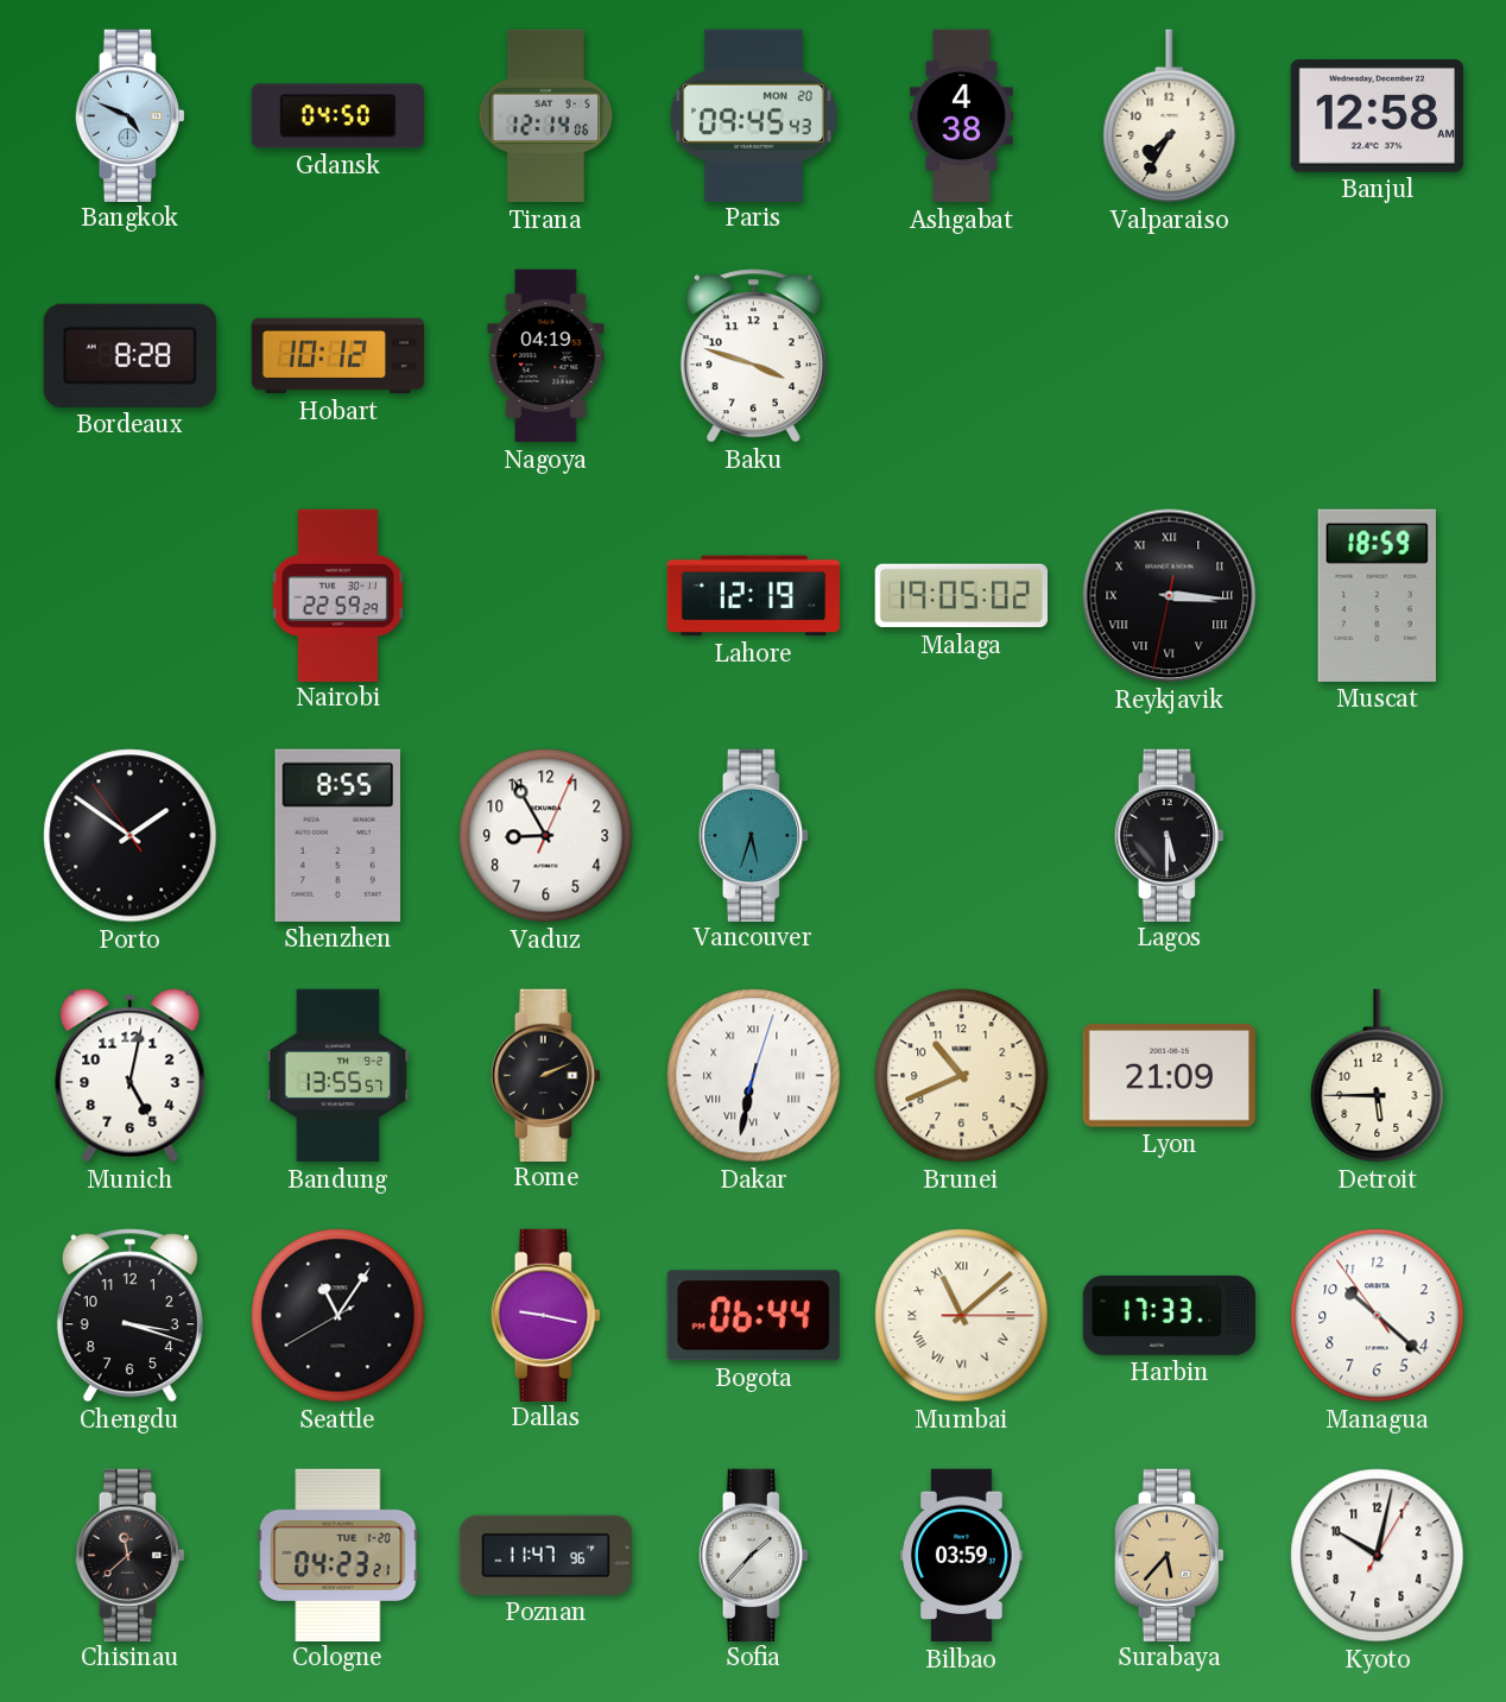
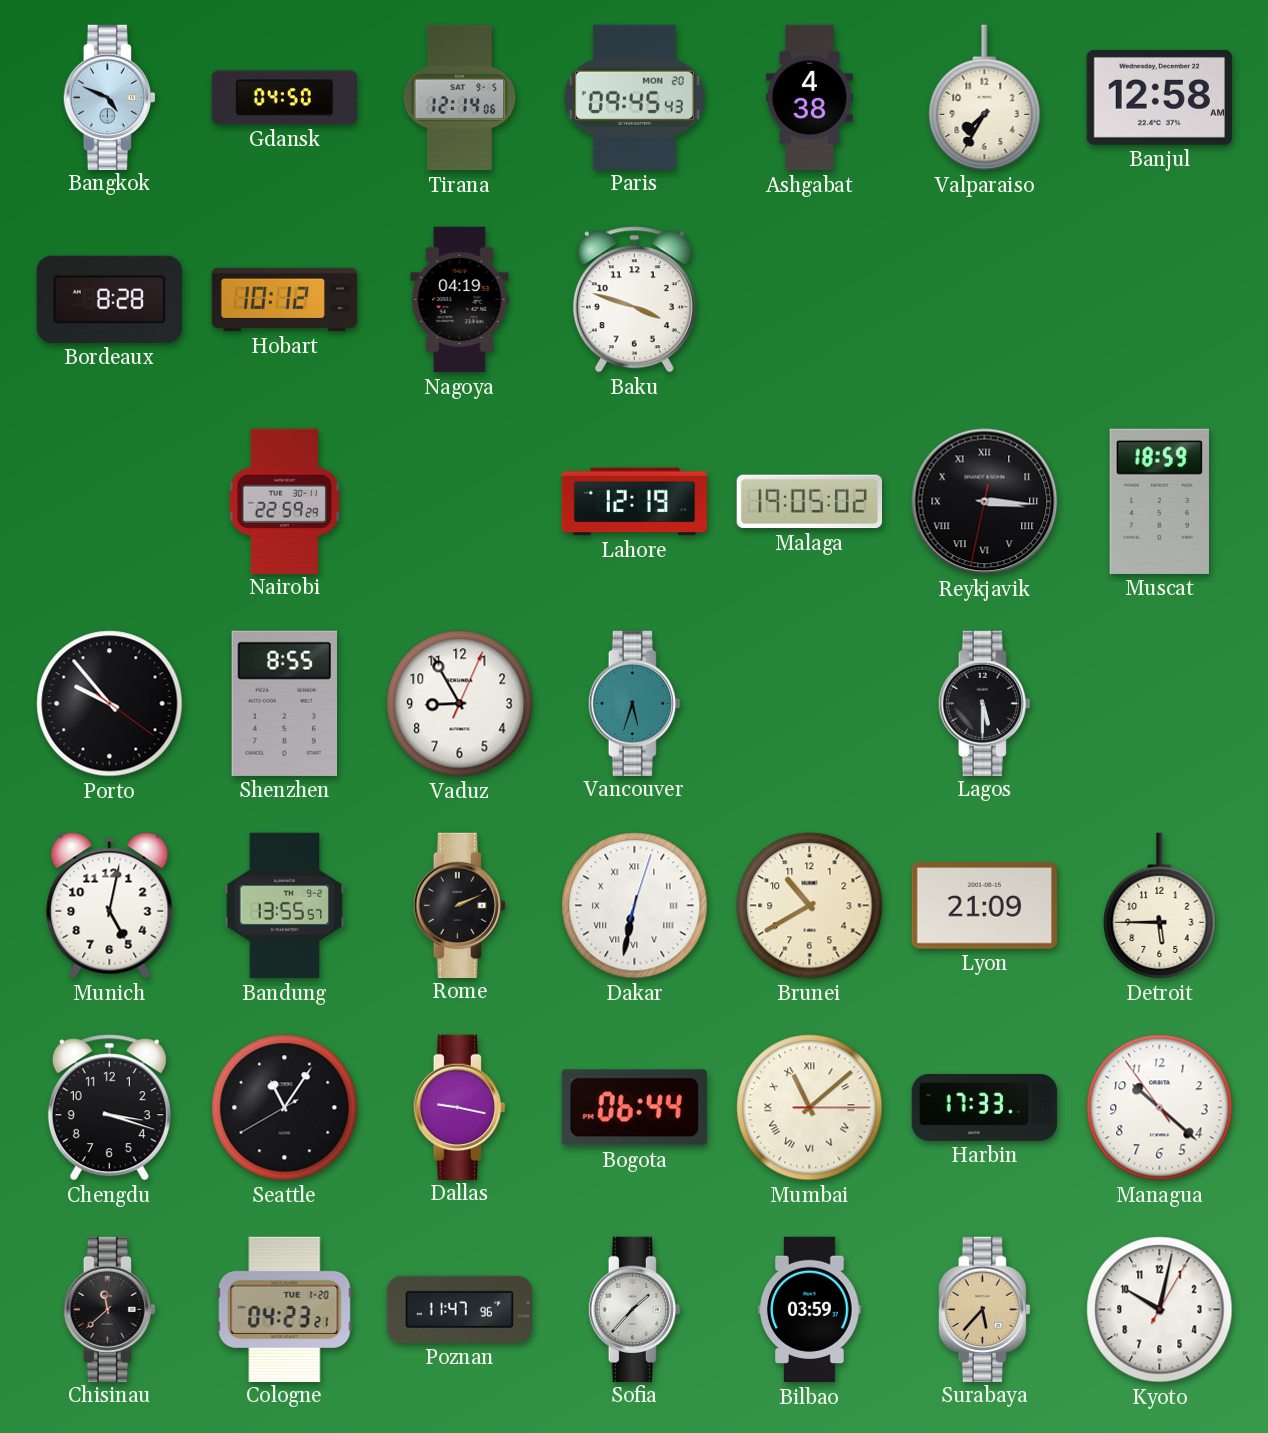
Porto: 1:50 -> 9:53 (110, 704)
Brunei: 10:41 -> 10:40 (810, 906)
